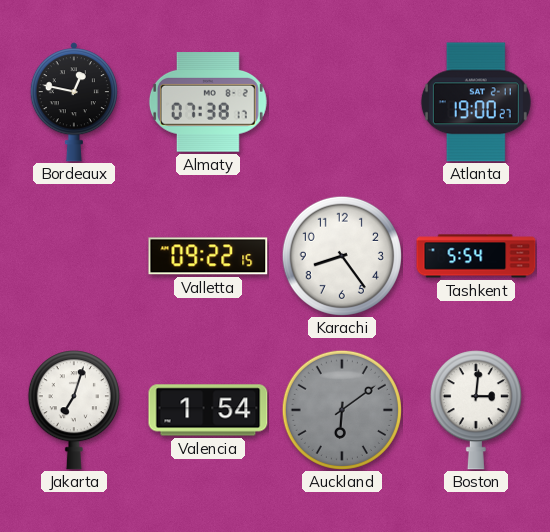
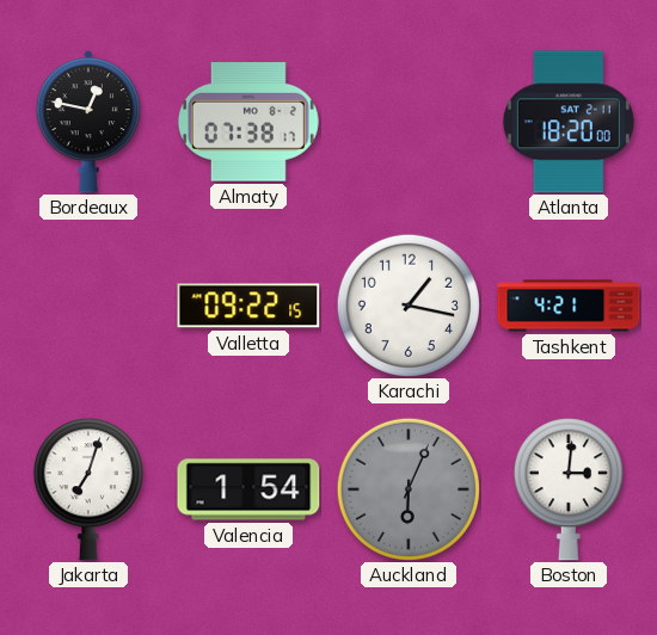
Atlanta: 19:00 -> 18:20 (569, 122)
Karachi: 8:24 -> 1:17 (409, 306)
Tashkent: 5:54 -> 4:21 (569, 306)
Auckland: 6:09 -> 6:04 (409, 489)
